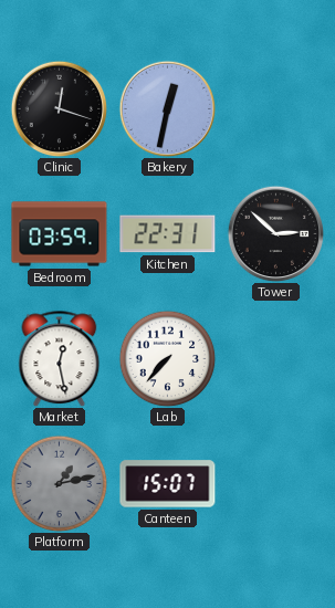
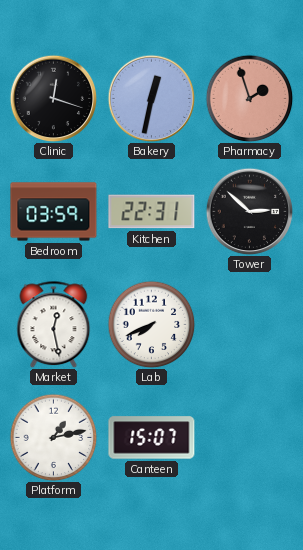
Pharmacy: none -> 1:57 (249, 98)
Lab: 7:37 -> 7:41 (151, 324)
Platform dial: grey -> white (53, 437)
